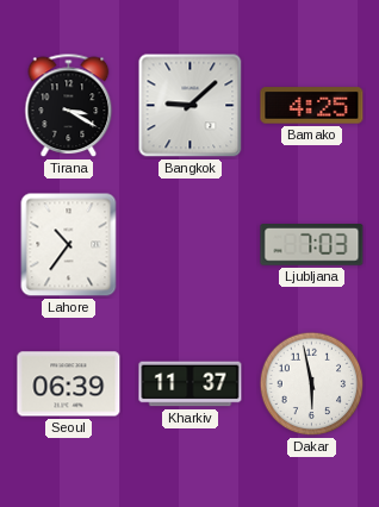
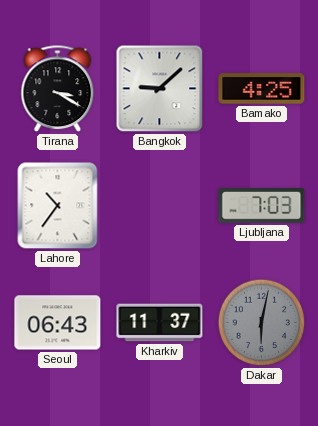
Seoul: 06:39 -> 06:43 (58, 323)
Dakar: 5:58 -> 6:02 (262, 323)
Dakar dial: white -> grey (262, 323)
